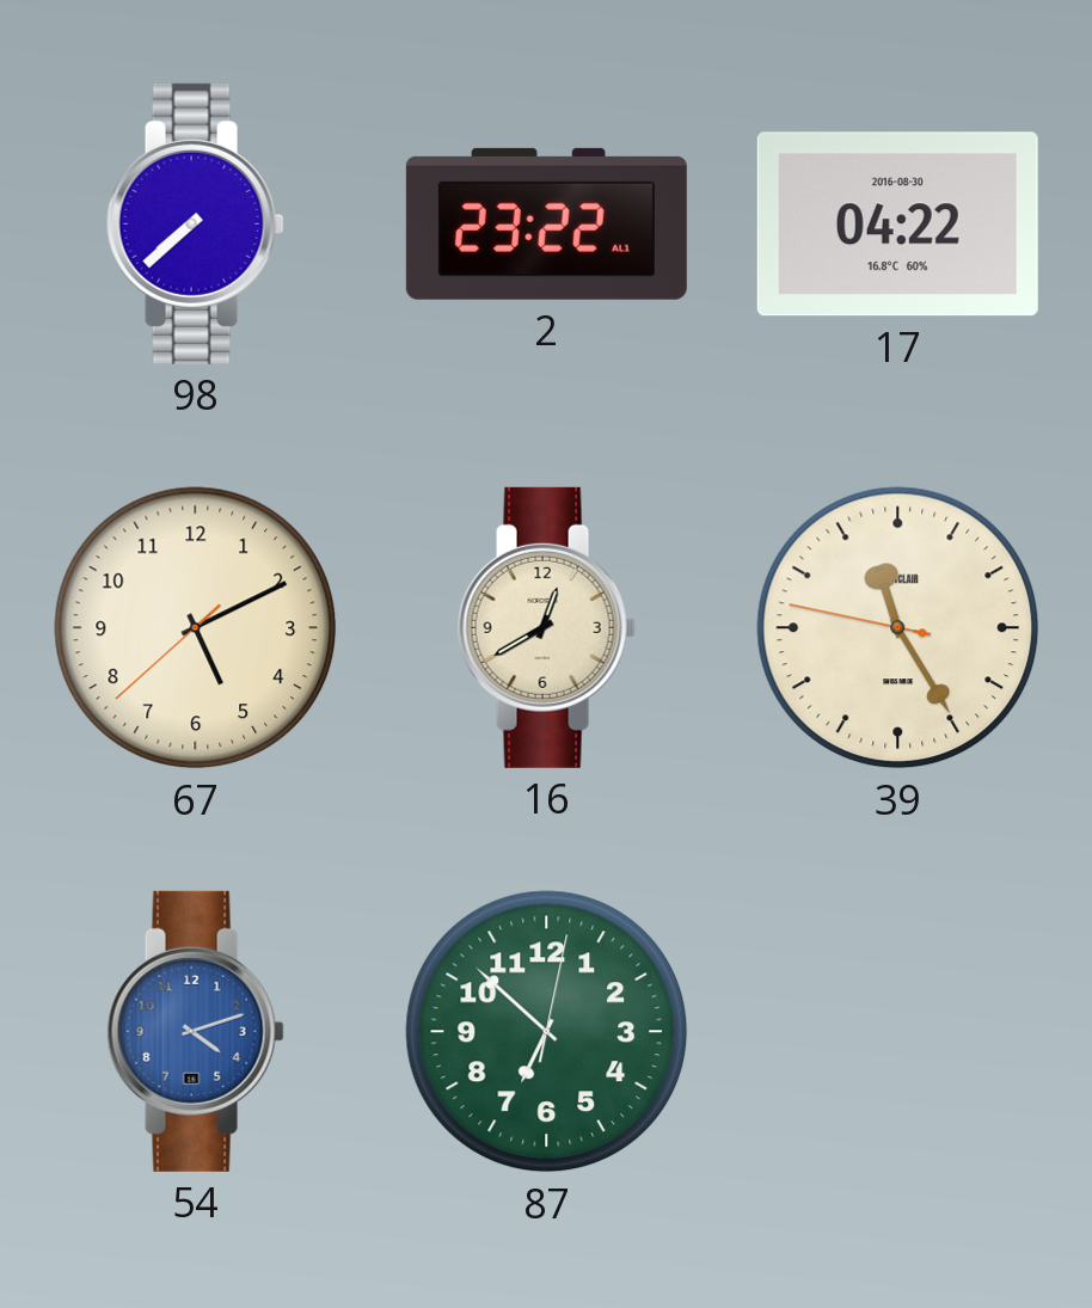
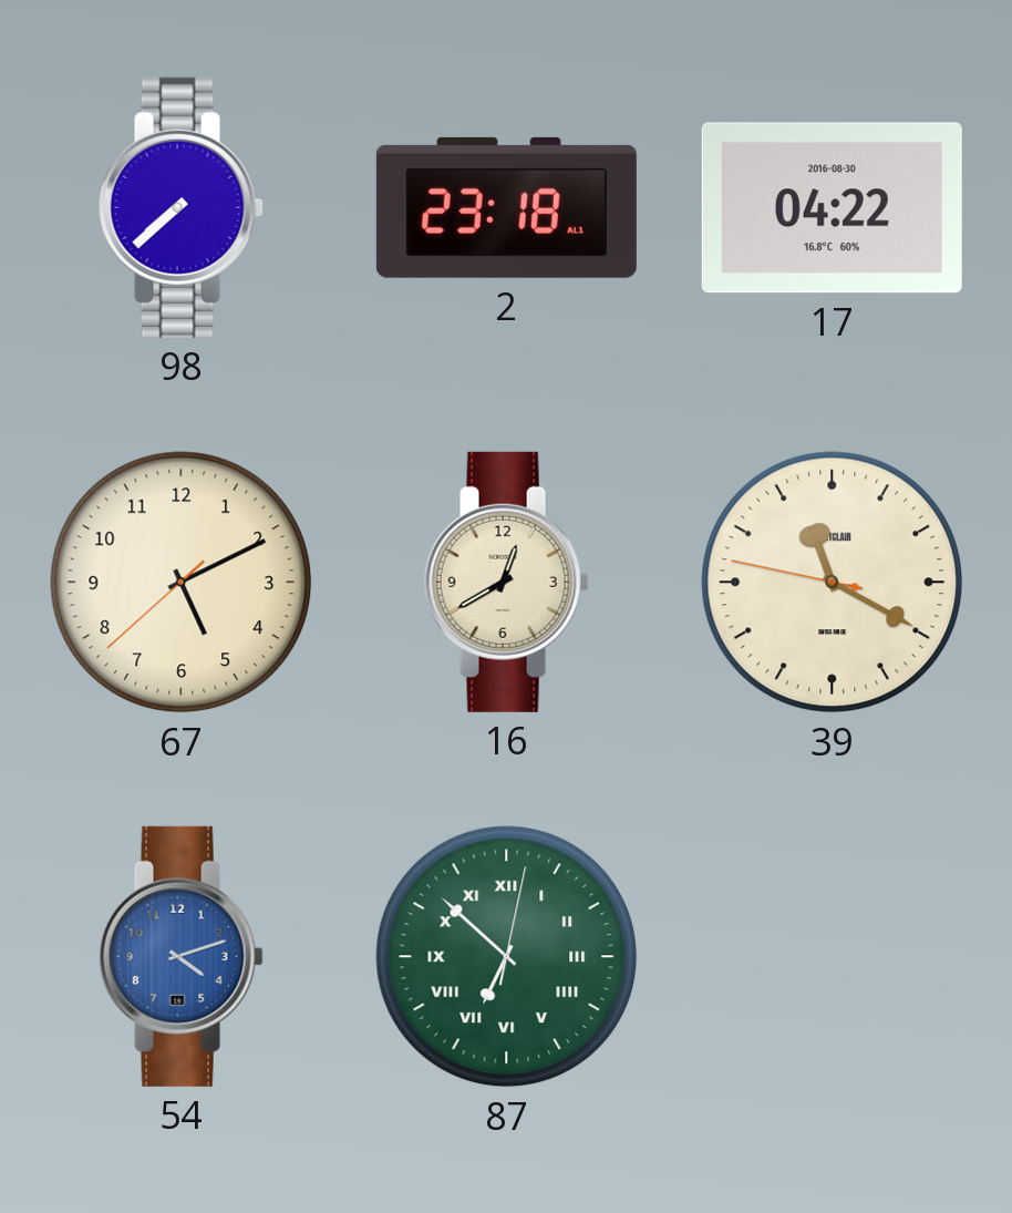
2: 23:22 -> 23:18 (506, 207)
39: 11:24 -> 11:19 (833, 583)
87 numerals: Arabic -> Roman (507, 957)
